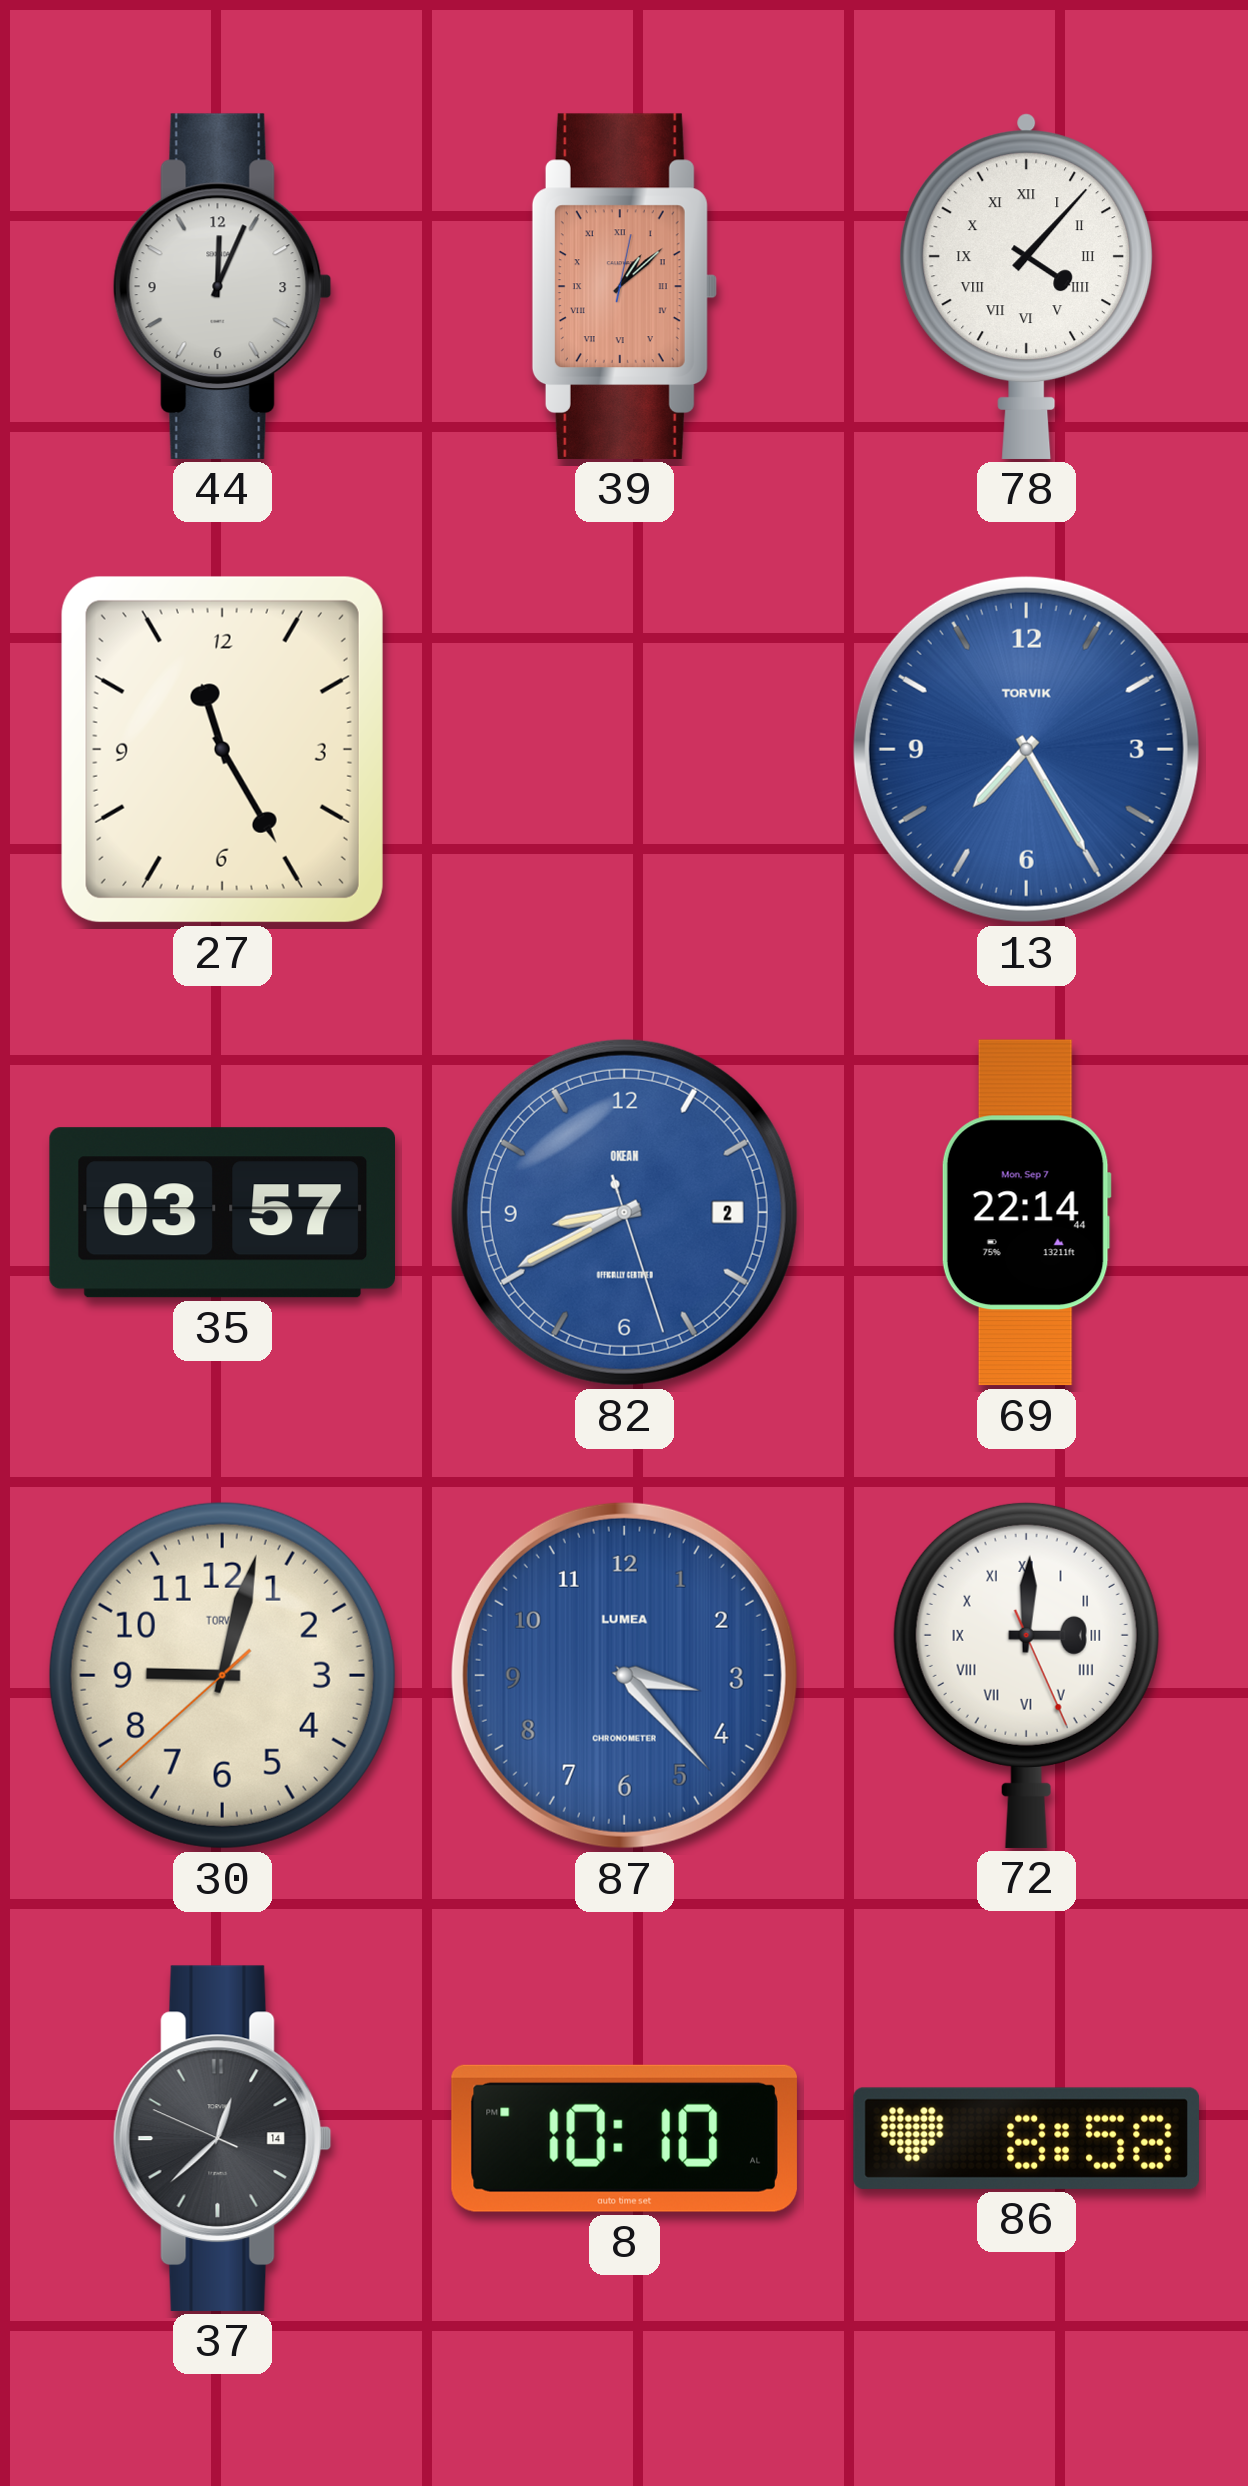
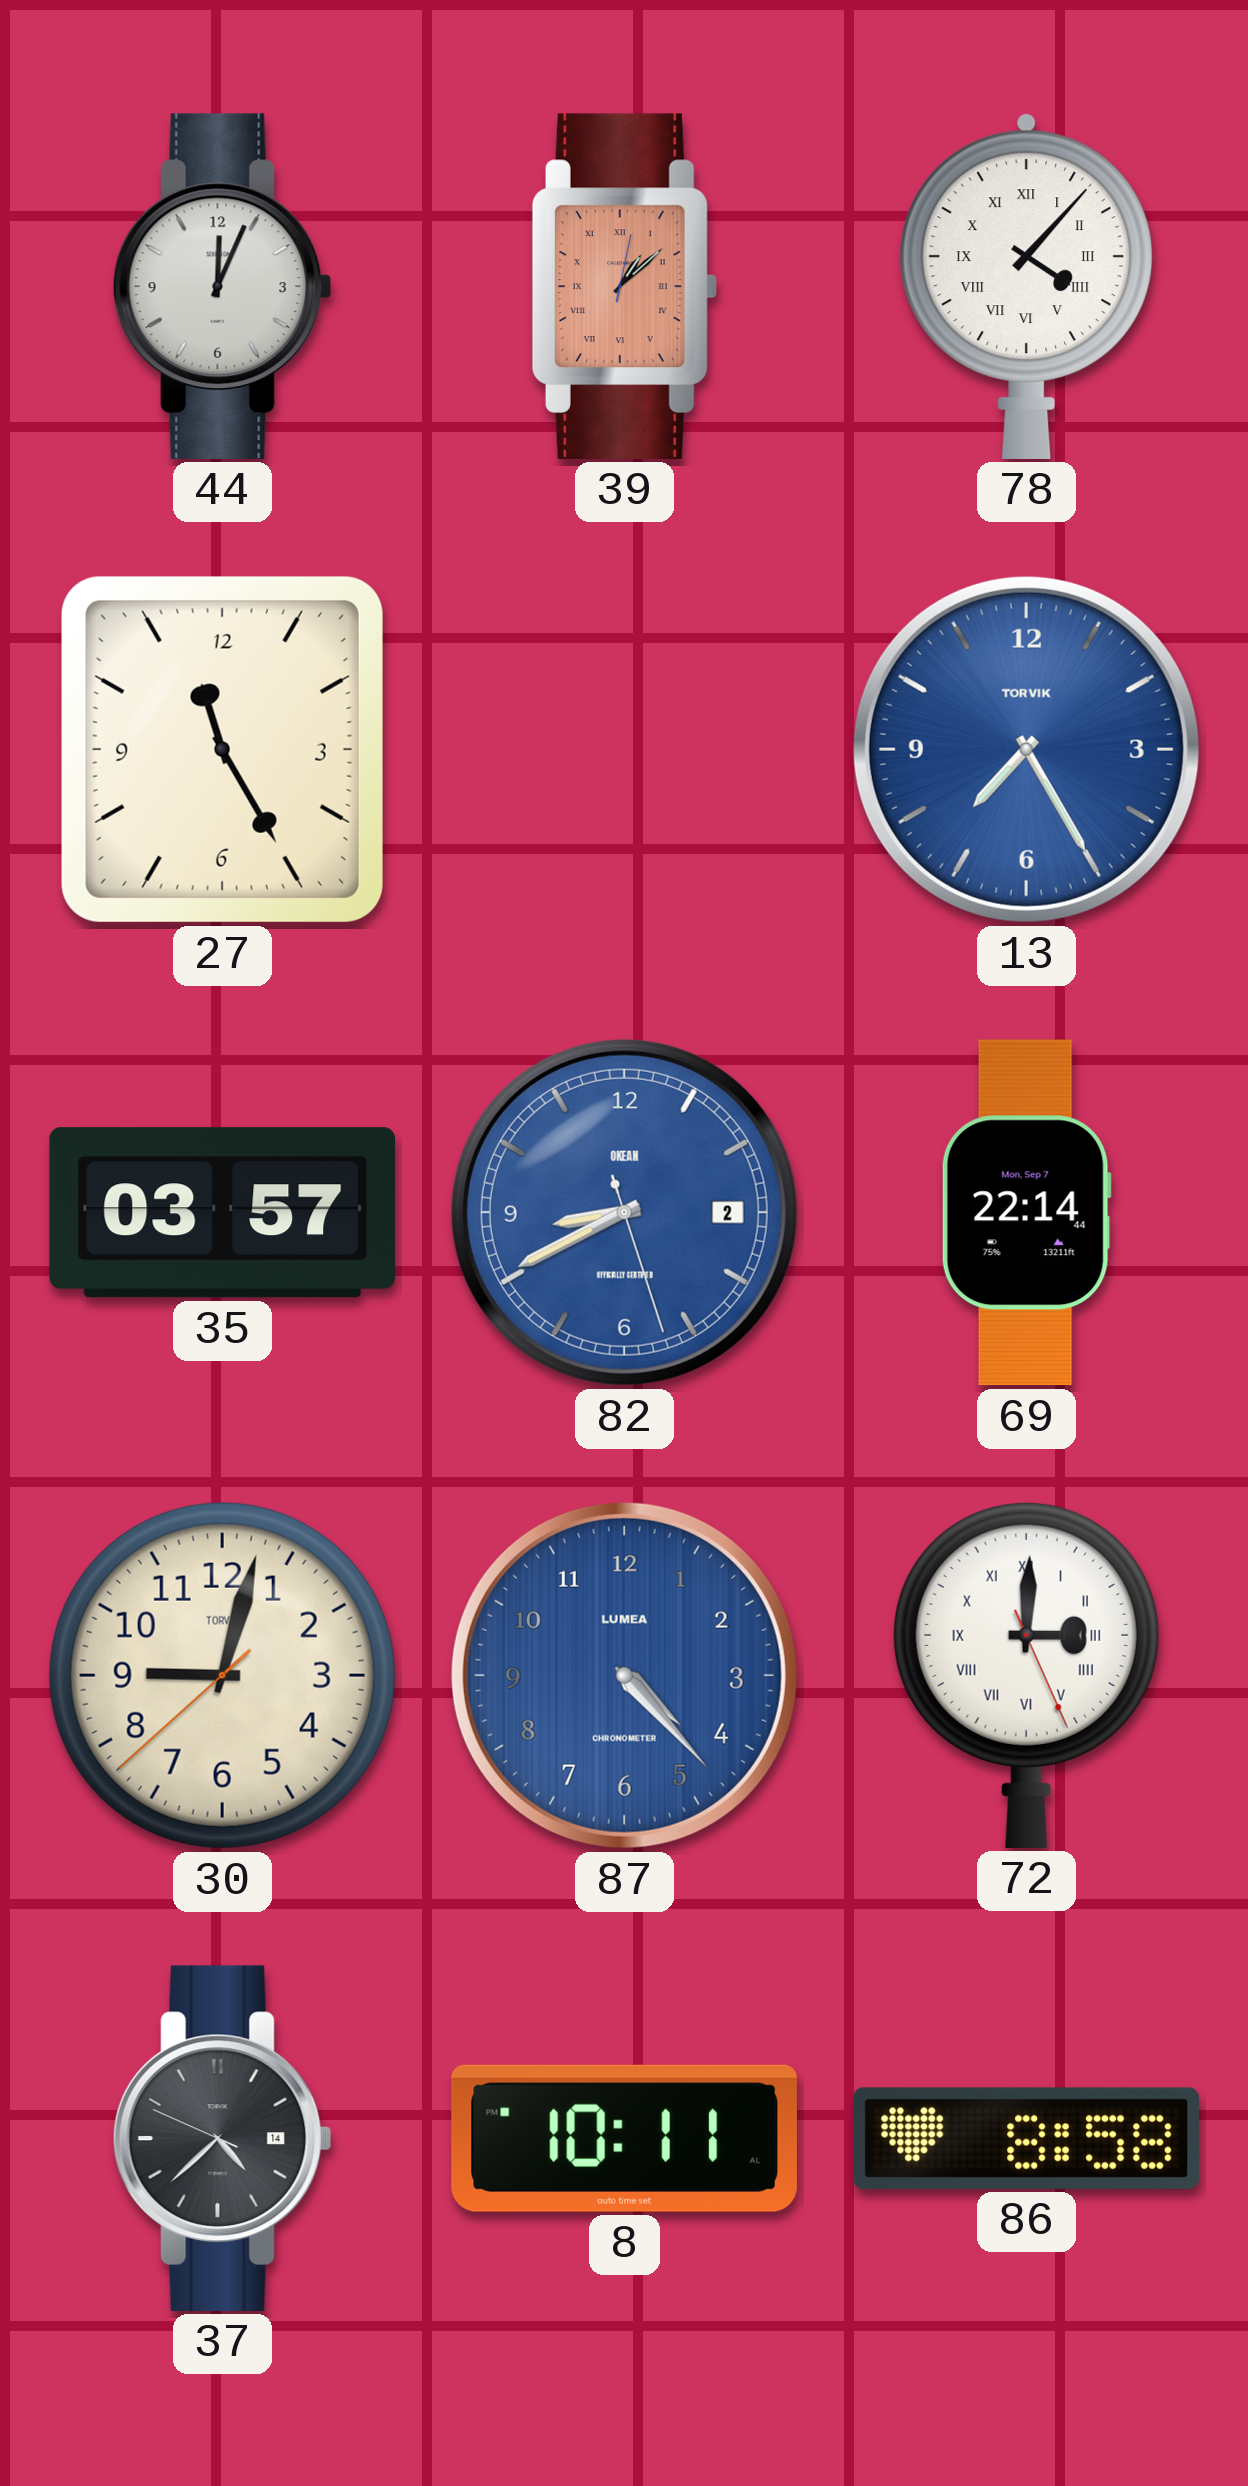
87: 3:23 -> 4:23 (624, 1675)
37: 12:37 -> 4:37 (222, 2138)
8: 10:10 -> 10:11 (624, 2138)
